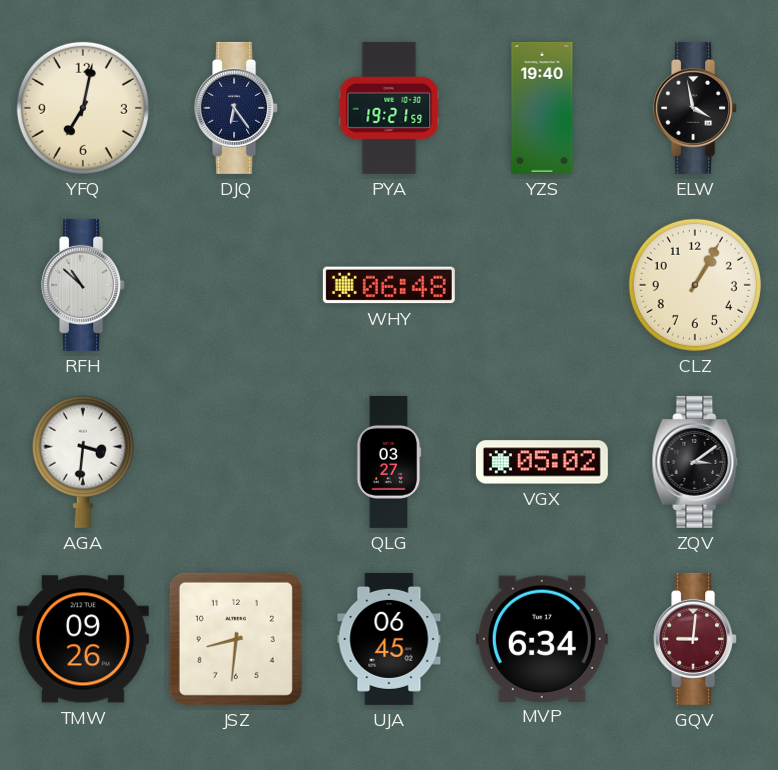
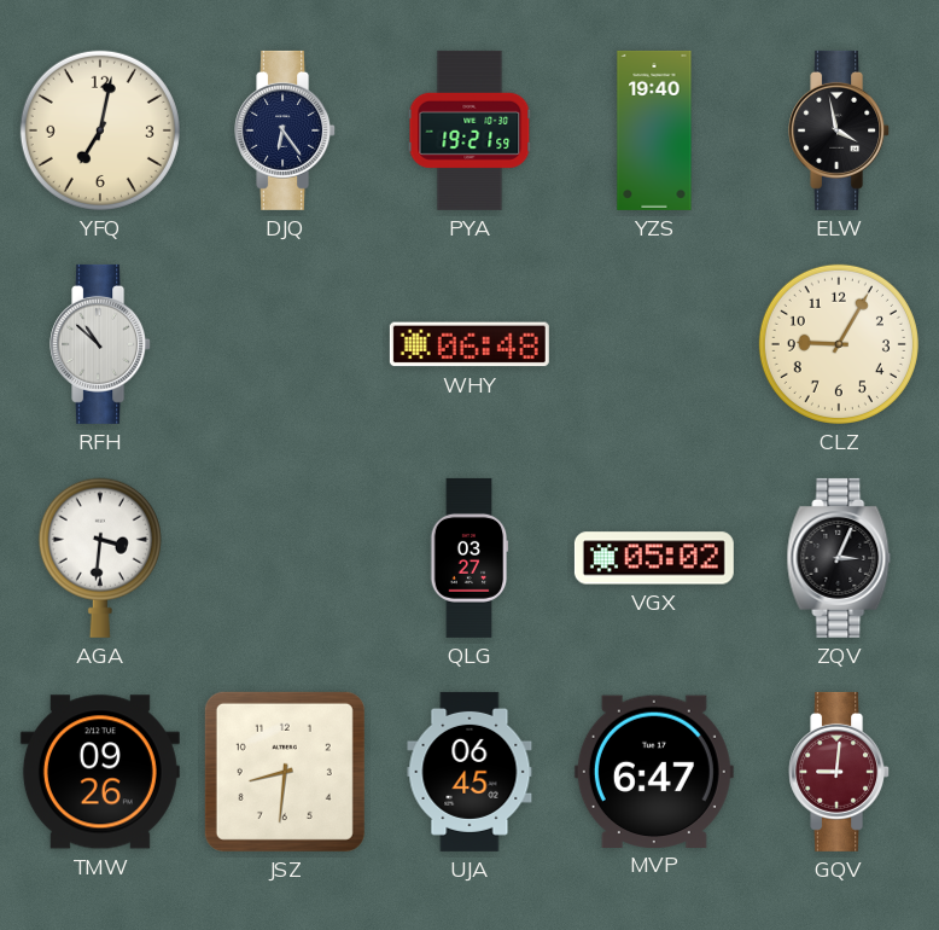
CLZ: 1:05 -> 9:05 (839, 344)
ZQV: 3:09 -> 3:04 (839, 558)
MVP: 6:34 -> 6:47 (654, 771)
